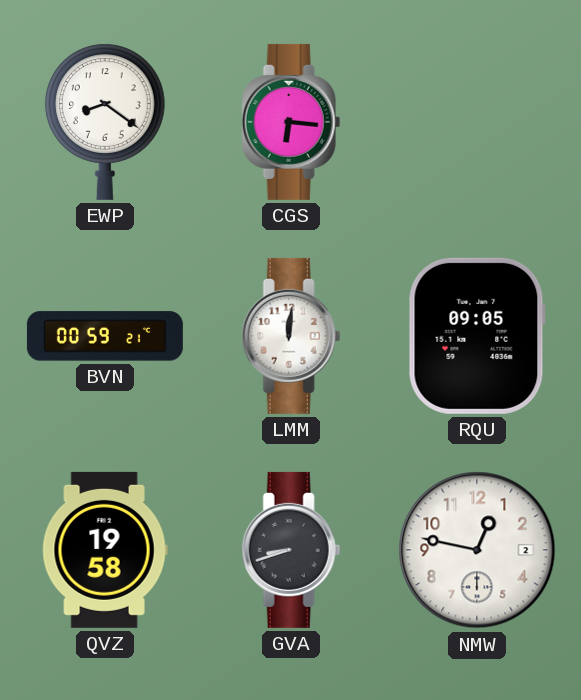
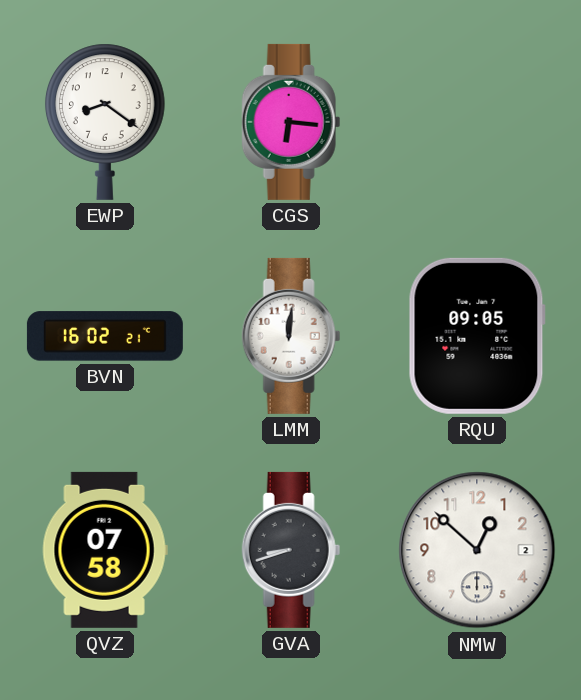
BVN: 00:59 -> 16:02 (105, 336)
QVZ: 19:58 -> 07:58 (105, 550)
NMW: 12:47 -> 12:52 (477, 550)
